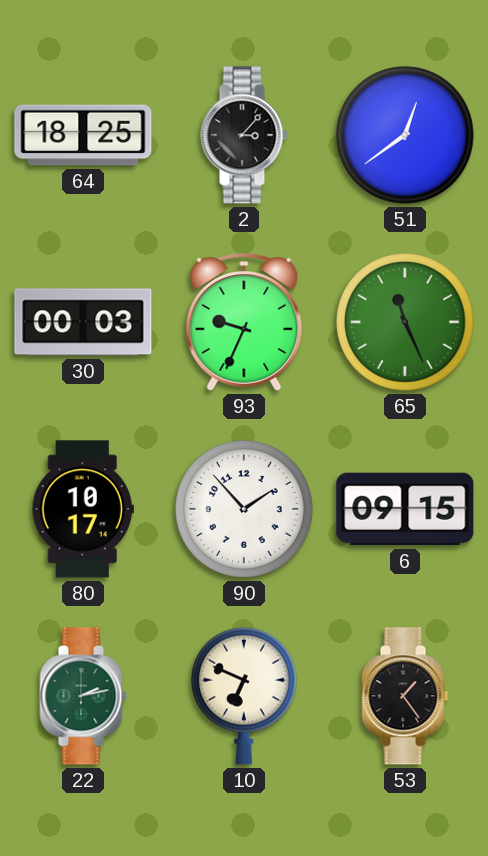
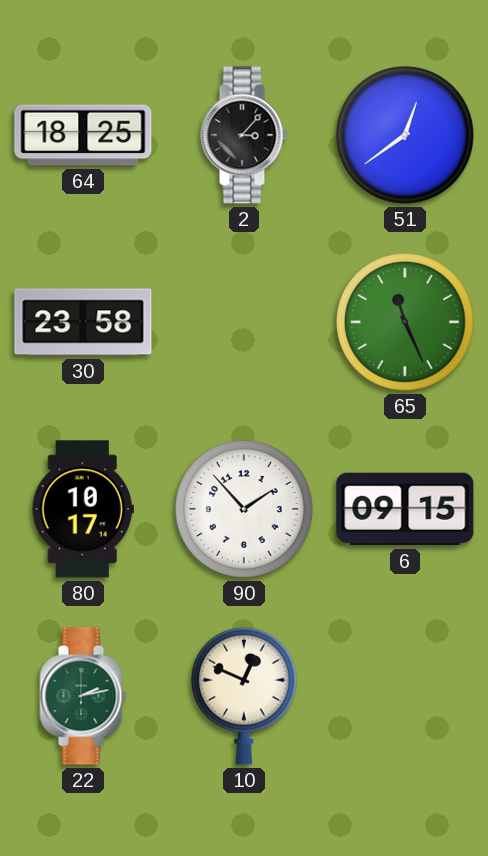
30: 00:03 -> 23:58 (83, 322)
93: 9:34 -> none (244, 322)
10: 6:49 -> 12:49 (245, 696)
53: 1:24 -> none (405, 696)
